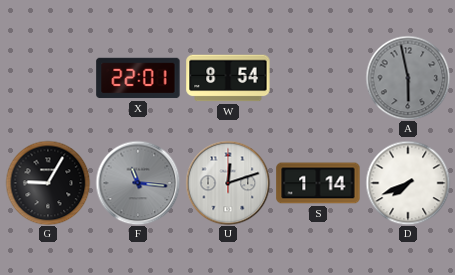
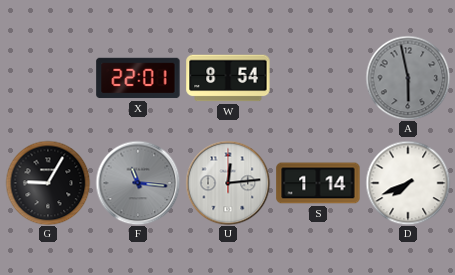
U: 12:12 -> 12:14 (228, 183)
